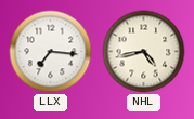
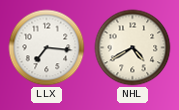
NHL: 4:43 -> 4:40 (133, 48)
